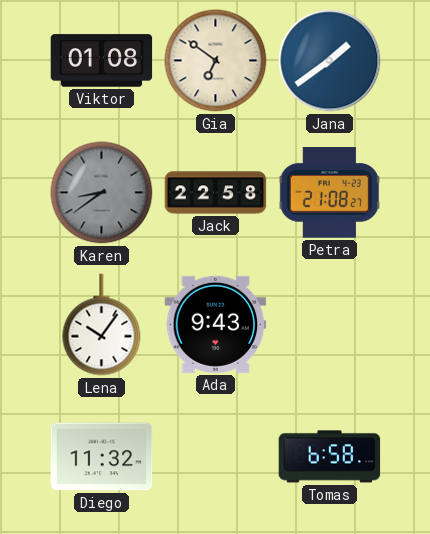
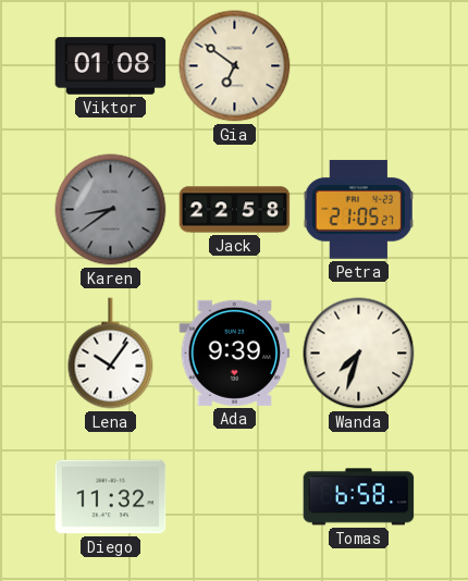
Jana: 1:39 -> none (330, 61)
Petra: 21:08 -> 21:05 (358, 210)
Ada: 9:43 -> 9:39 (235, 353)
Wanda: none -> 7:33 (359, 354)
